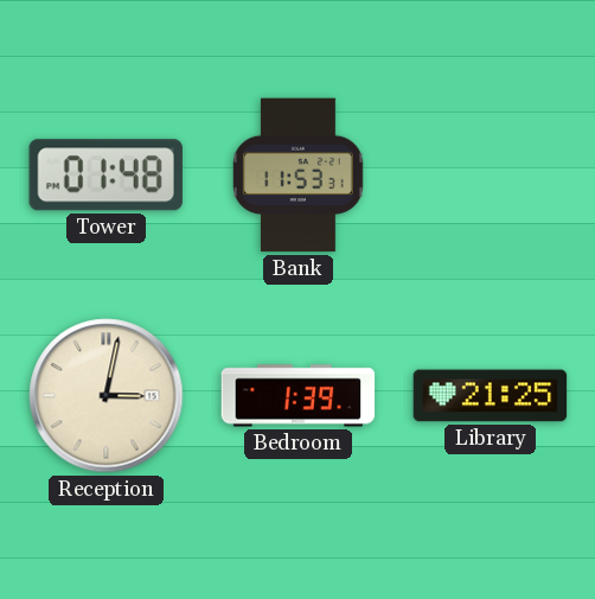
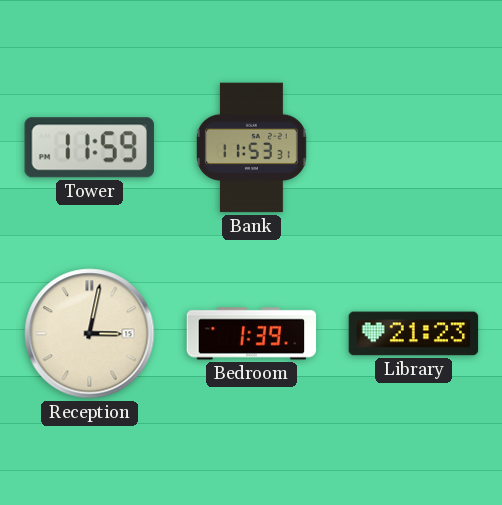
Tower: 01:48 -> 11:59 (89, 148)
Library: 21:25 -> 21:23 (414, 334)
